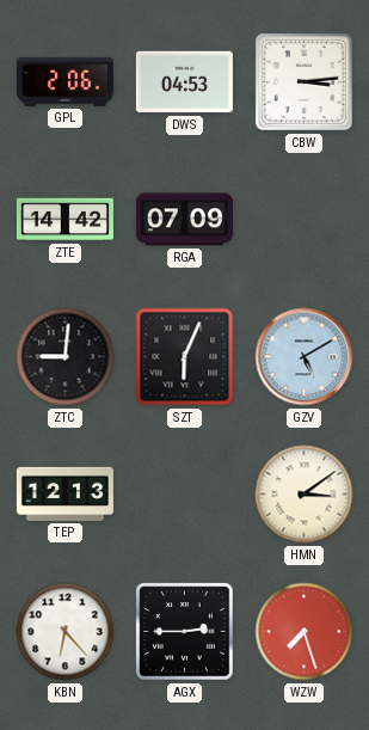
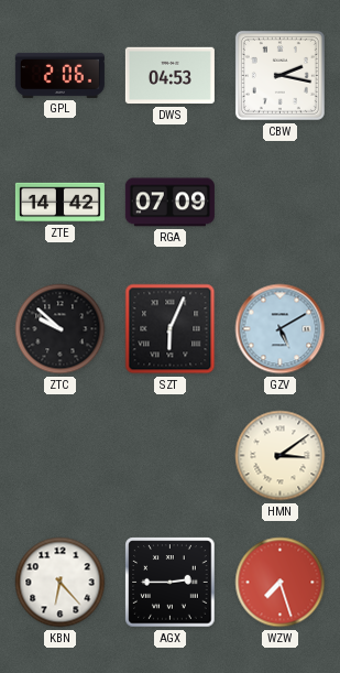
CBW: 3:14 -> 2:17 (279, 75)
ZTC: 9:01 -> 9:52 (61, 329)
TEP: 12:13 -> none (64, 493)
